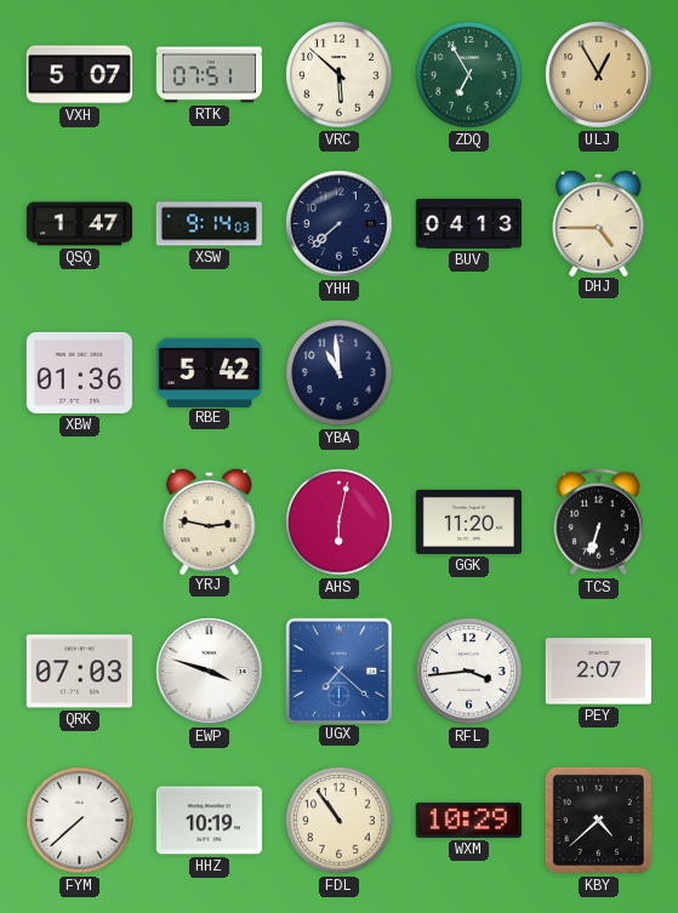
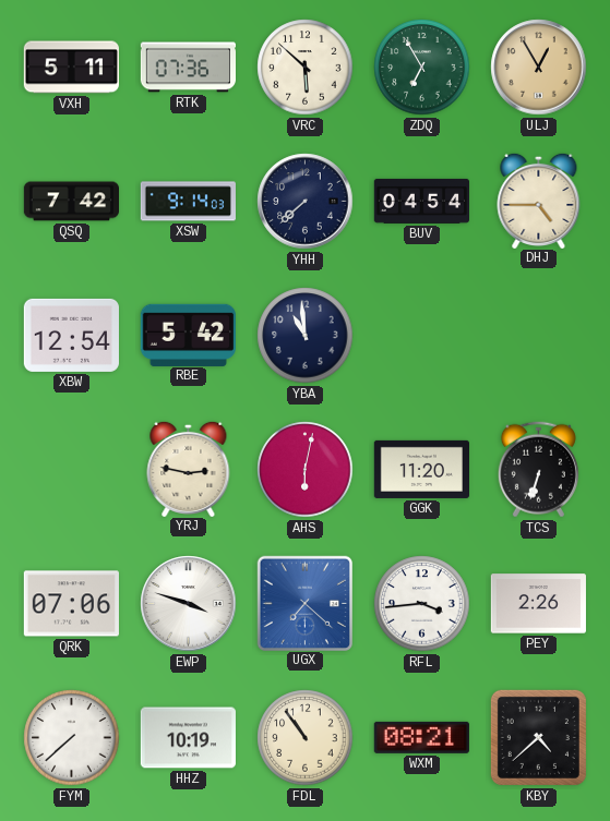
VXH: 5:07 -> 5:11 (71, 68)
RTK: 07:51 -> 07:36 (188, 68)
QSQ: 1:47 -> 7:42 (71, 202)
BUV: 04:13 -> 04:54 (421, 201)
XBW: 01:36 -> 12:54 (71, 335)
QRK: 07:03 -> 07:06 (71, 604)
PEY: 2:07 -> 2:26 (538, 604)
WXM: 10:29 -> 08:21 (421, 737)
